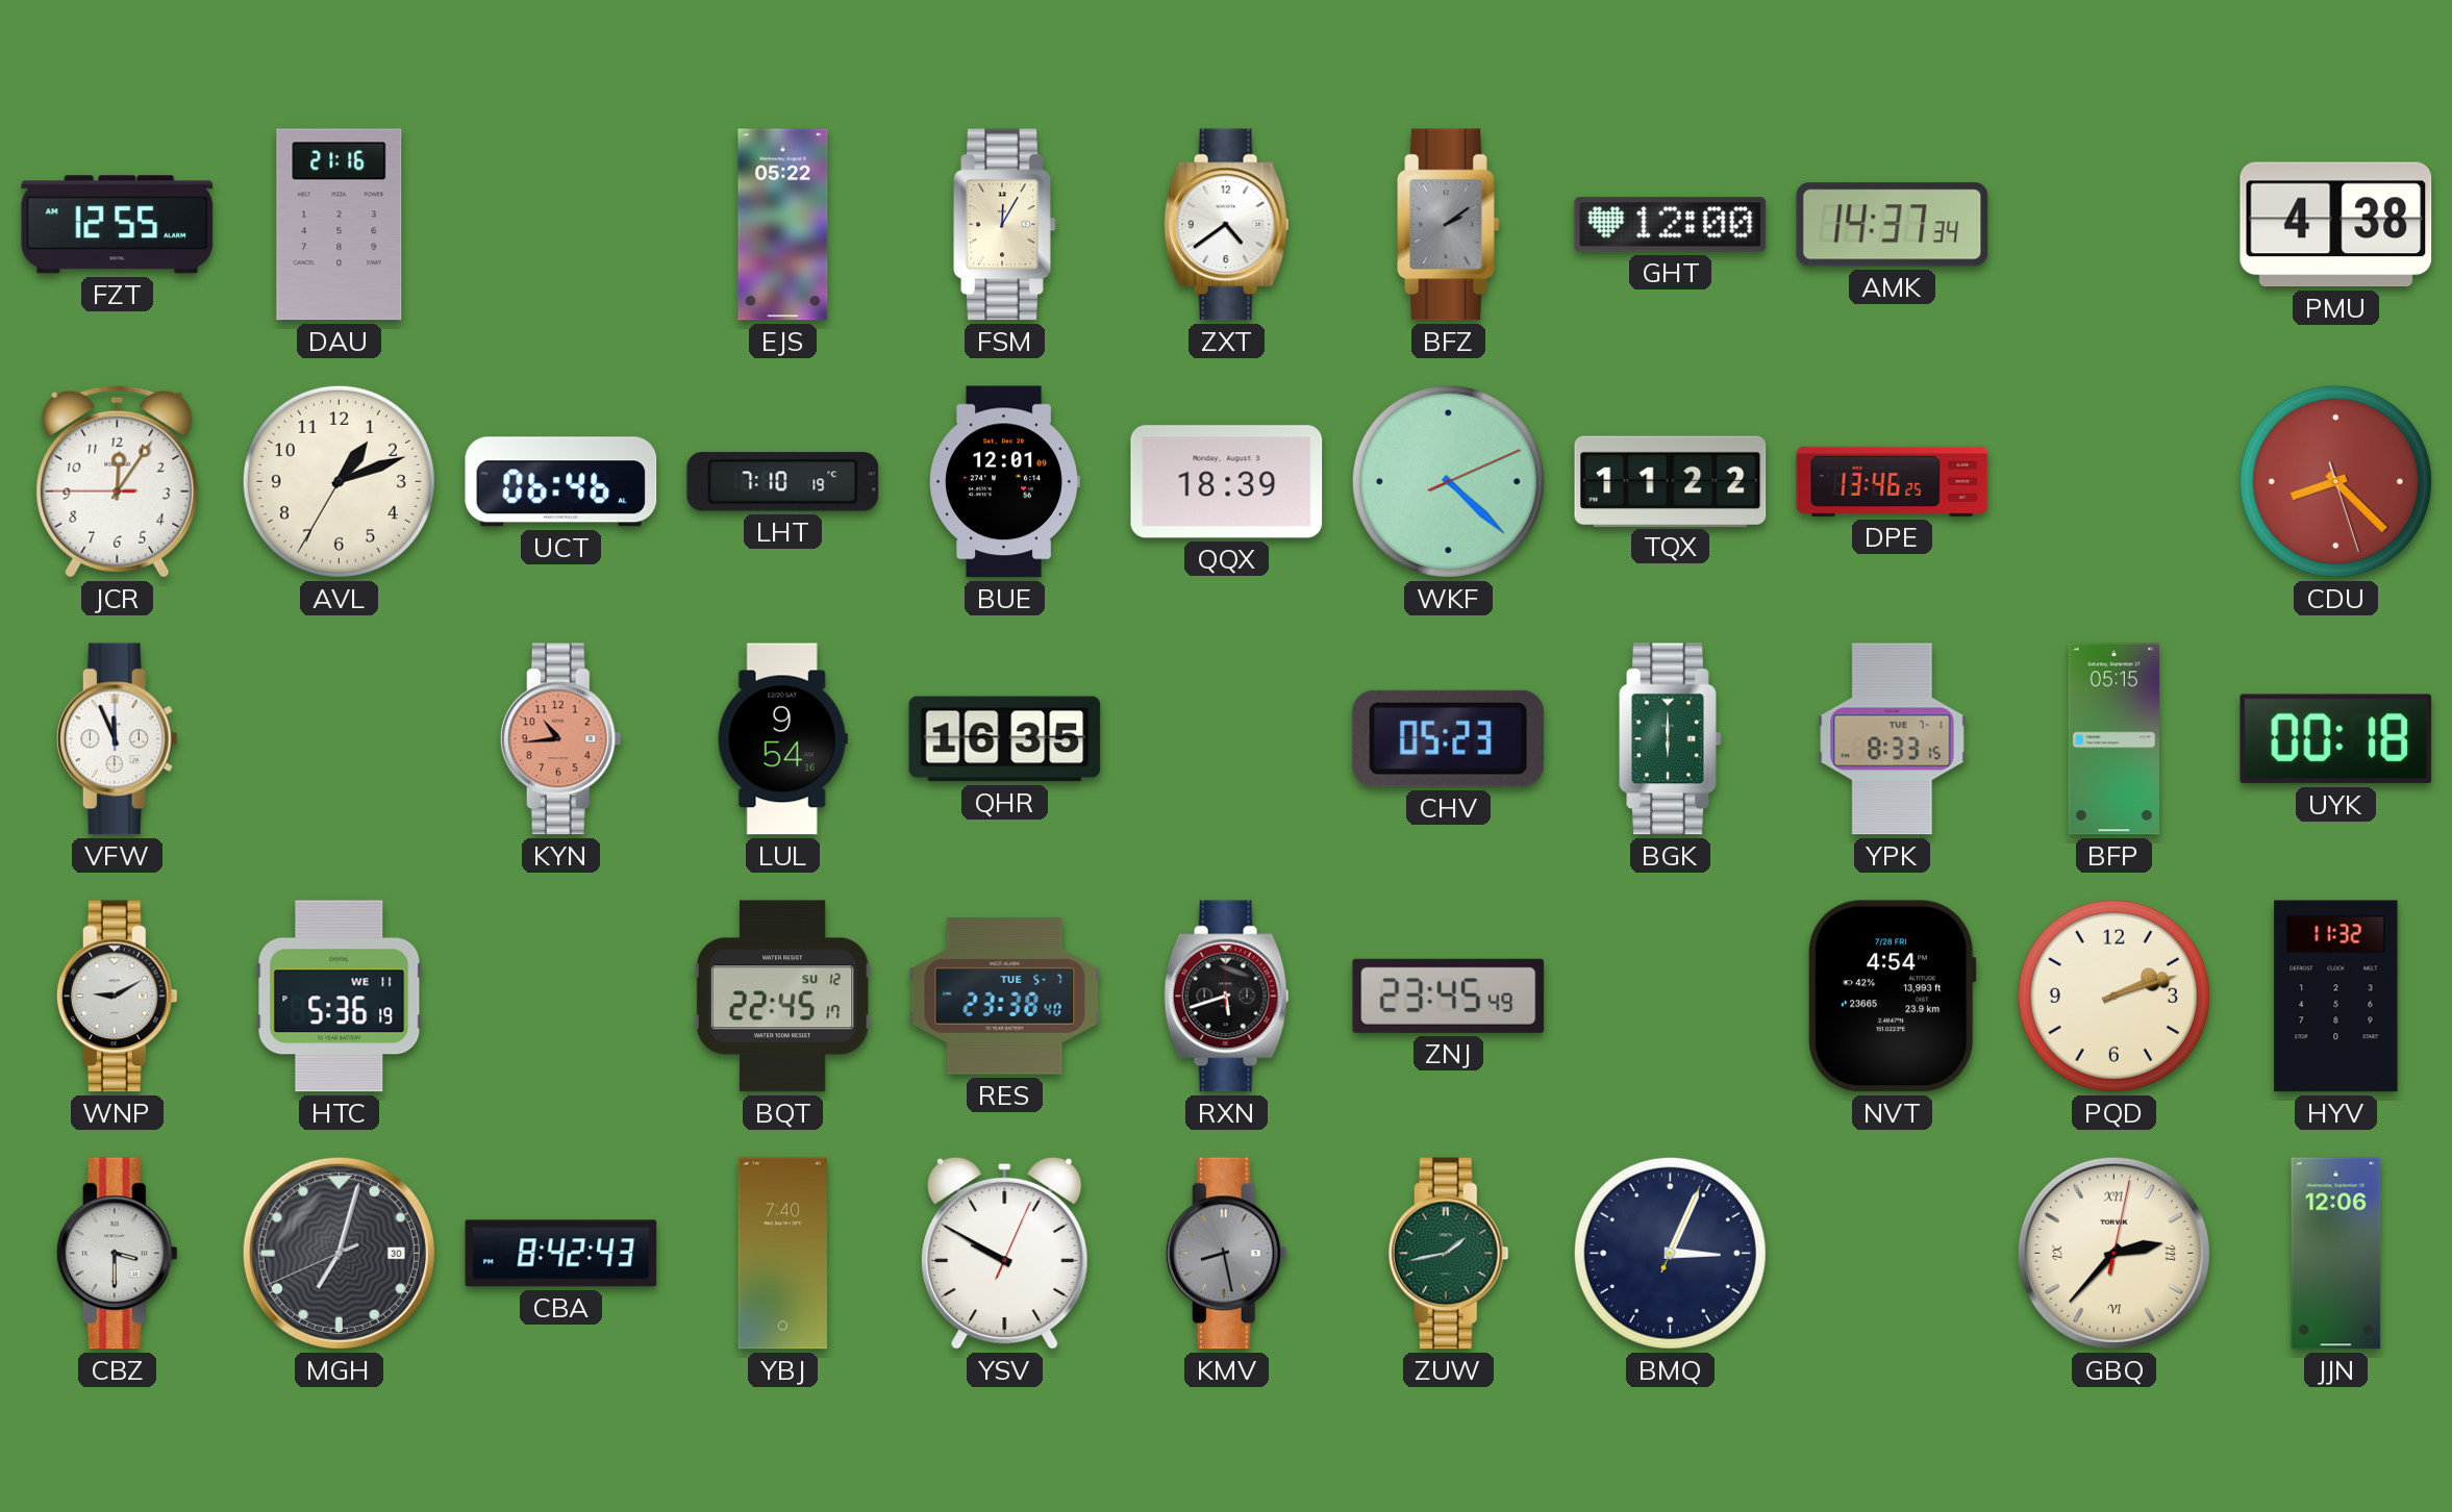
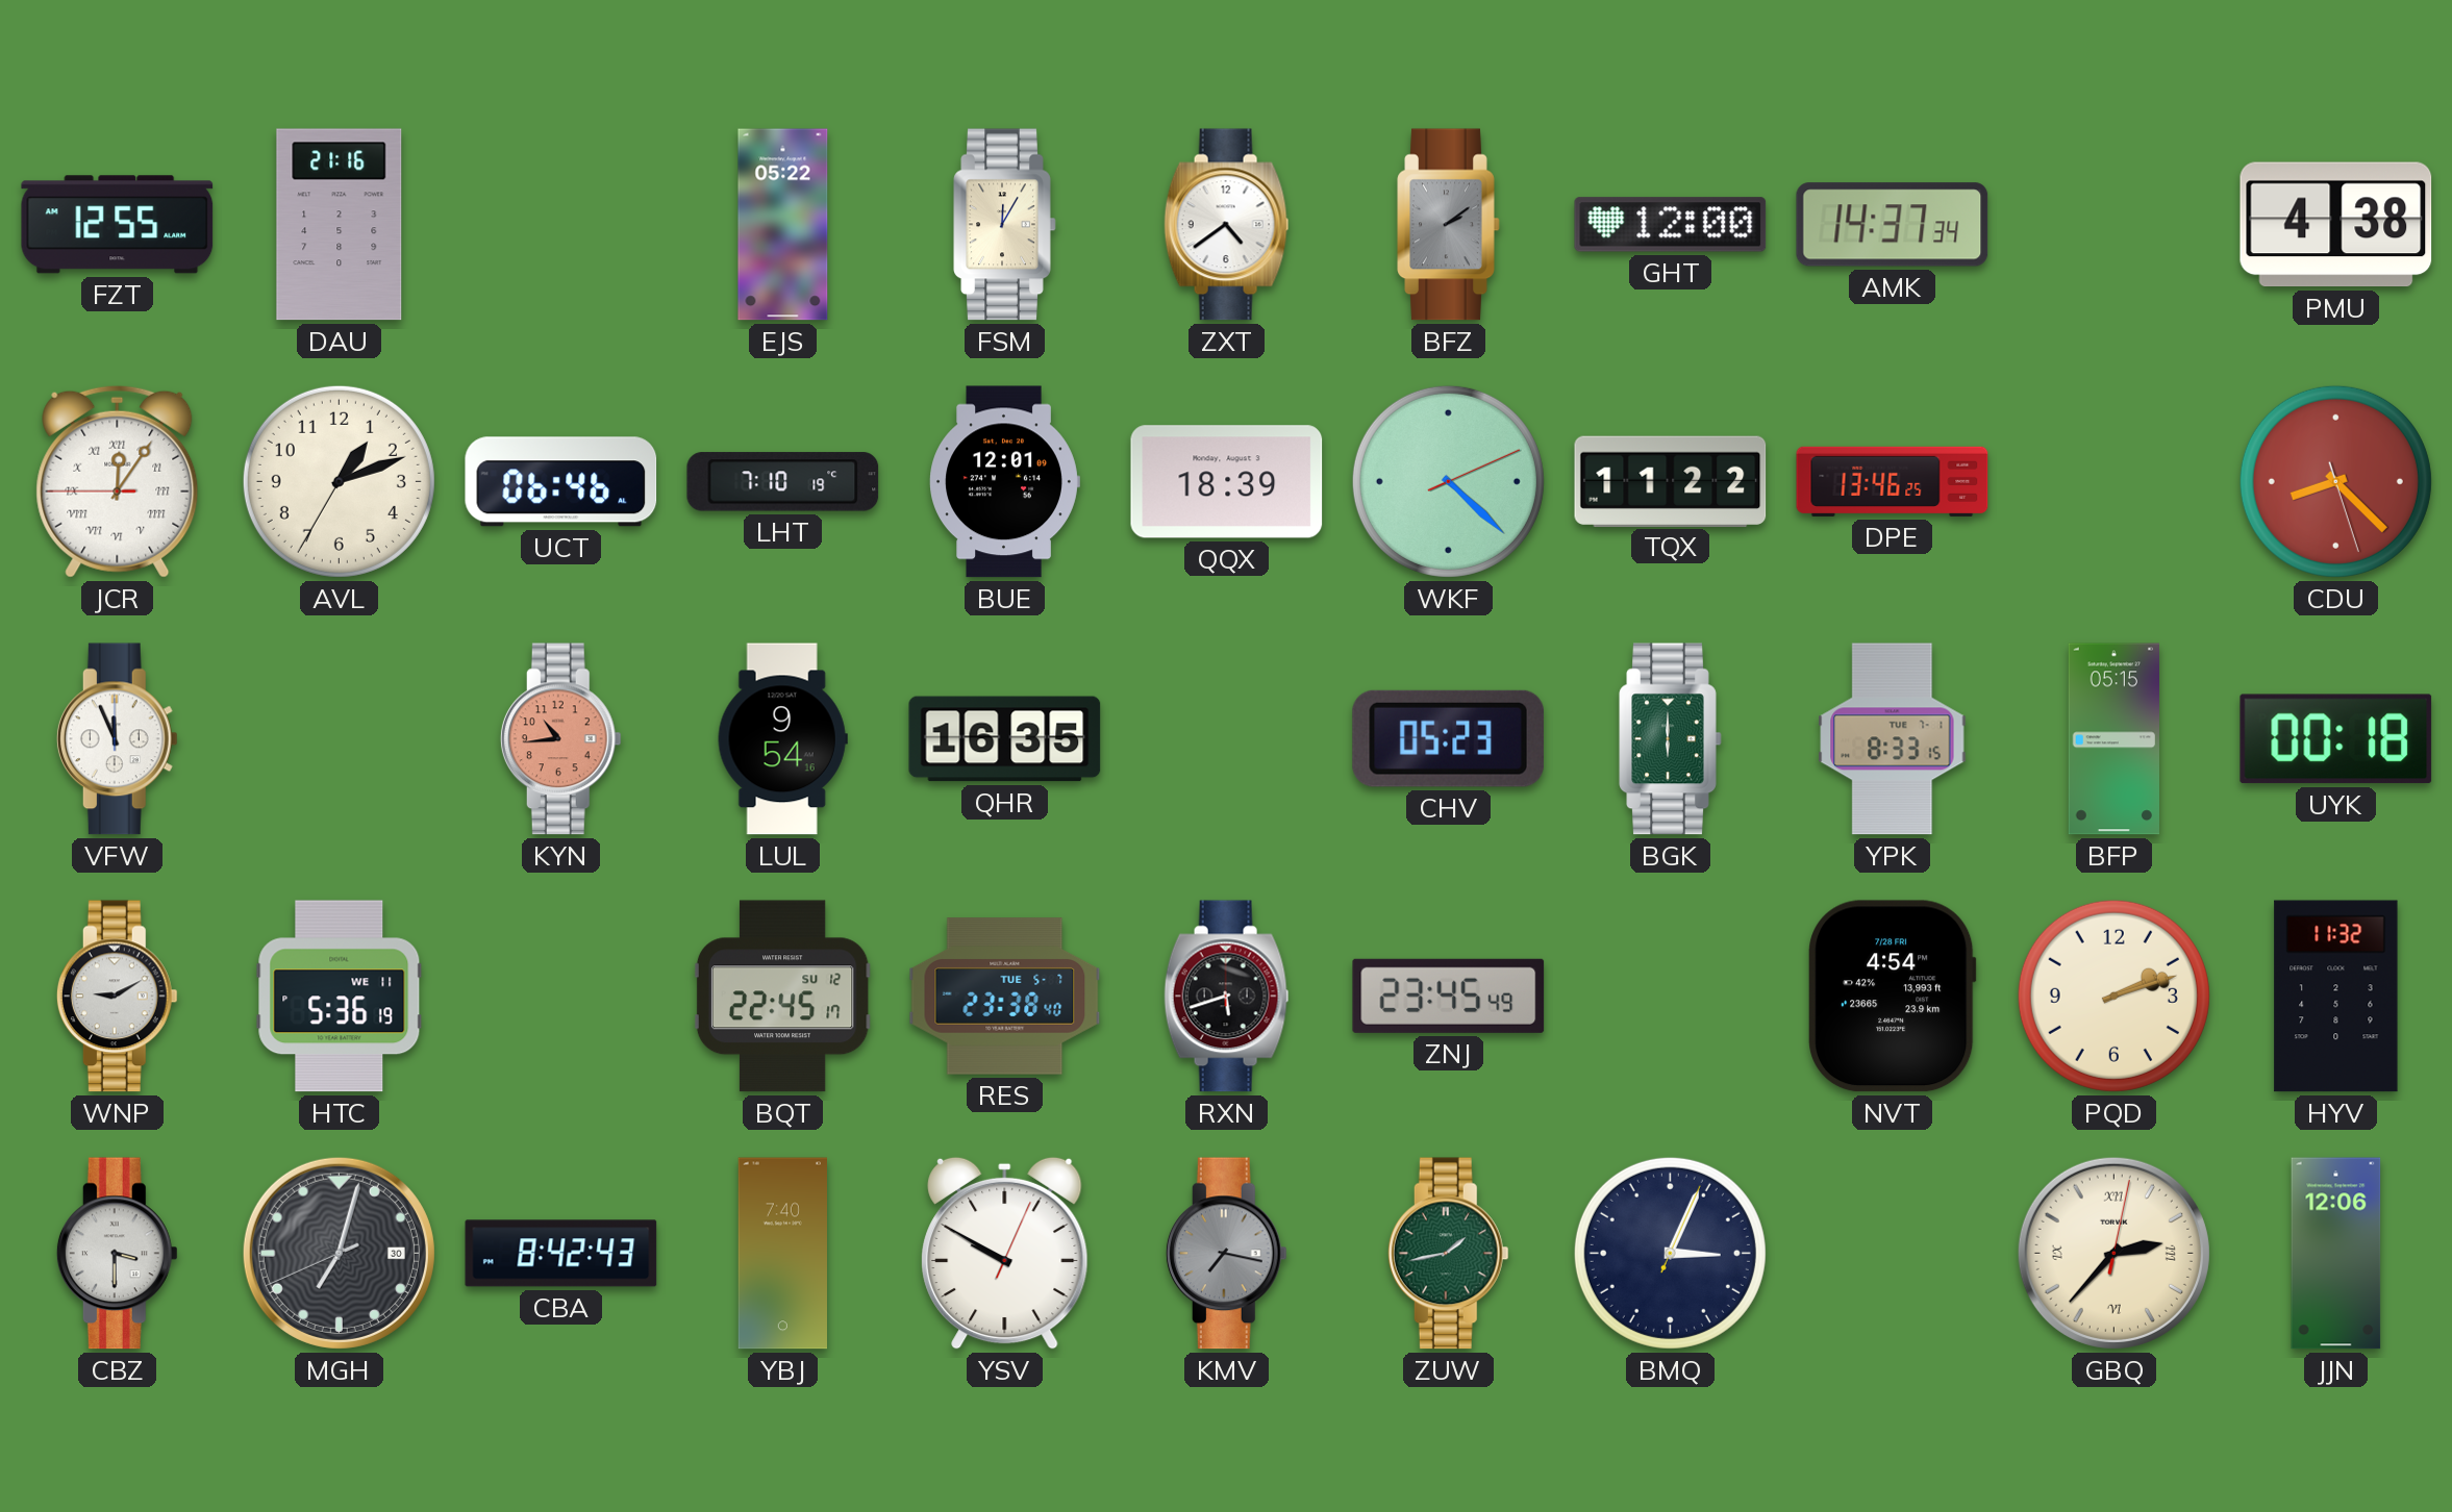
JCR numerals: Arabic -> Roman (118, 481)
KMV: 8:28 -> 7:17 (1226, 1254)
